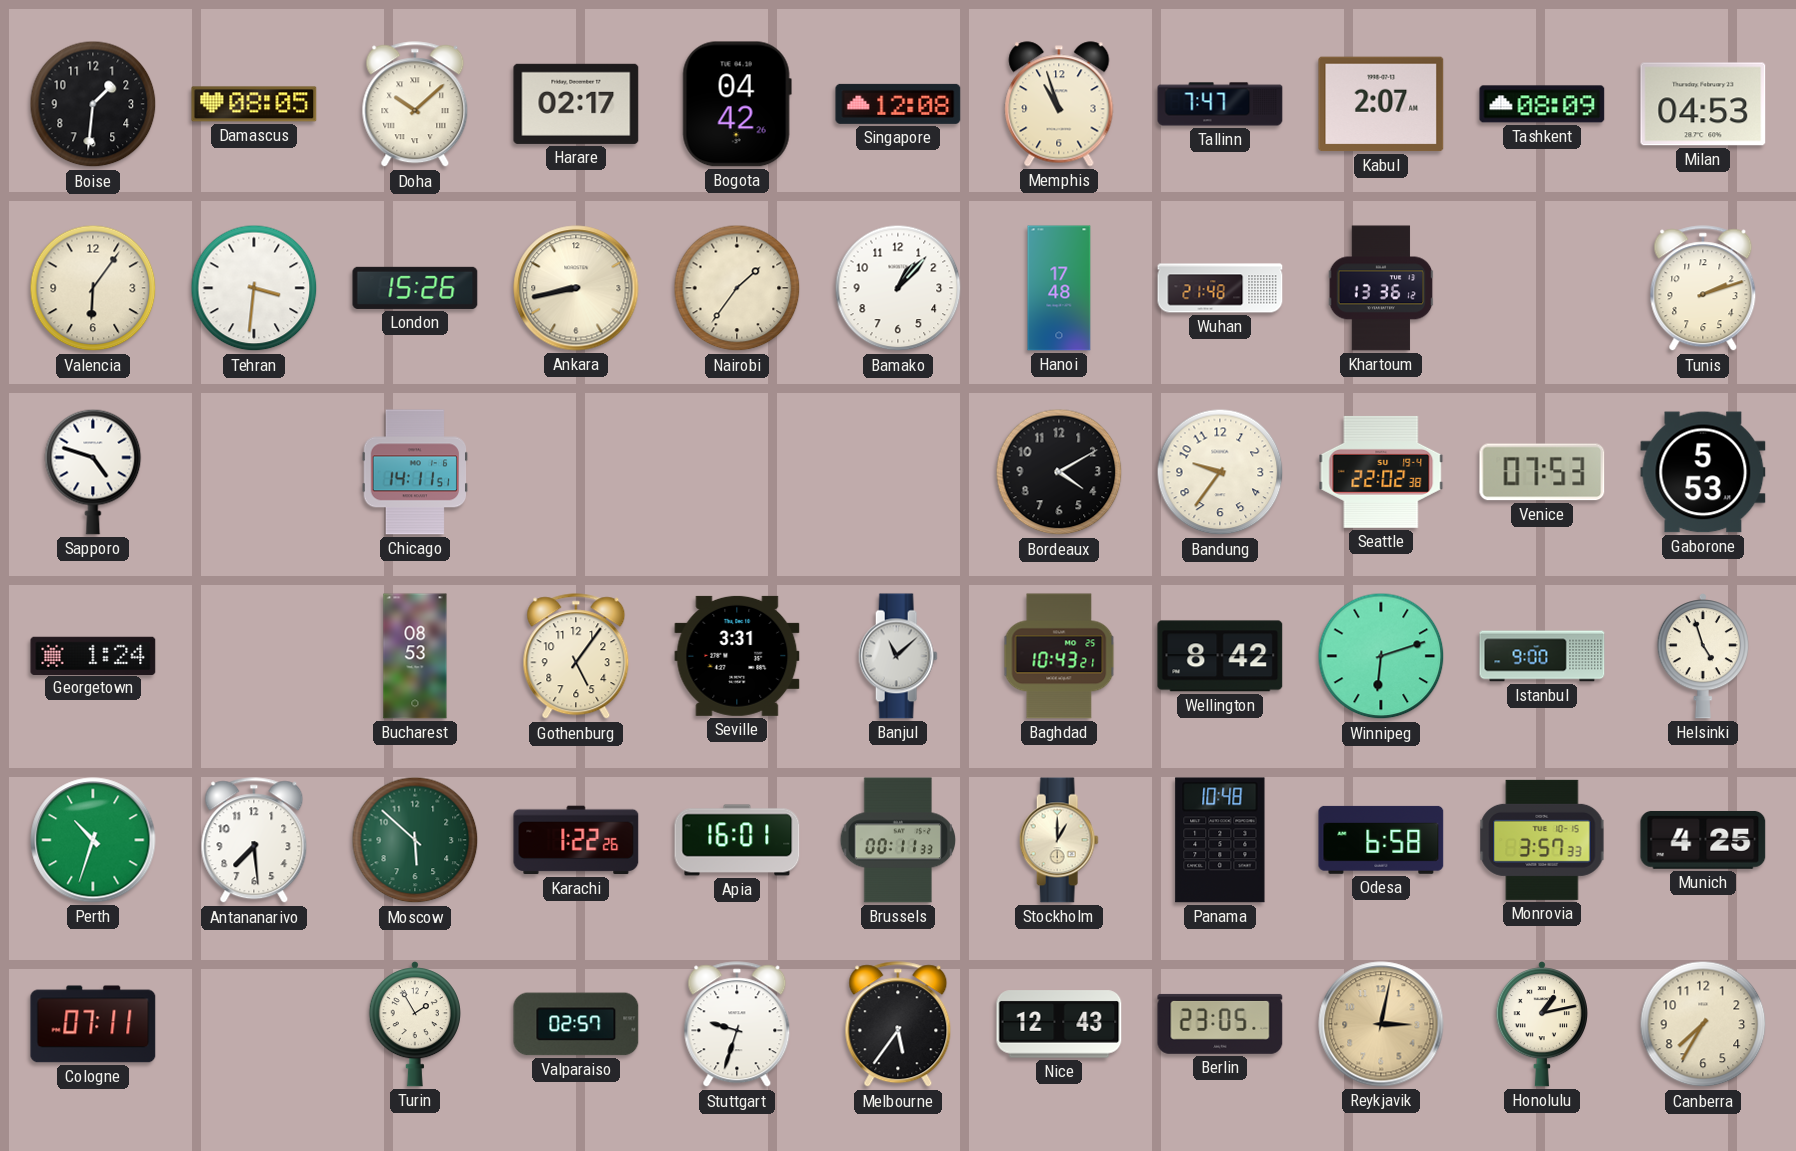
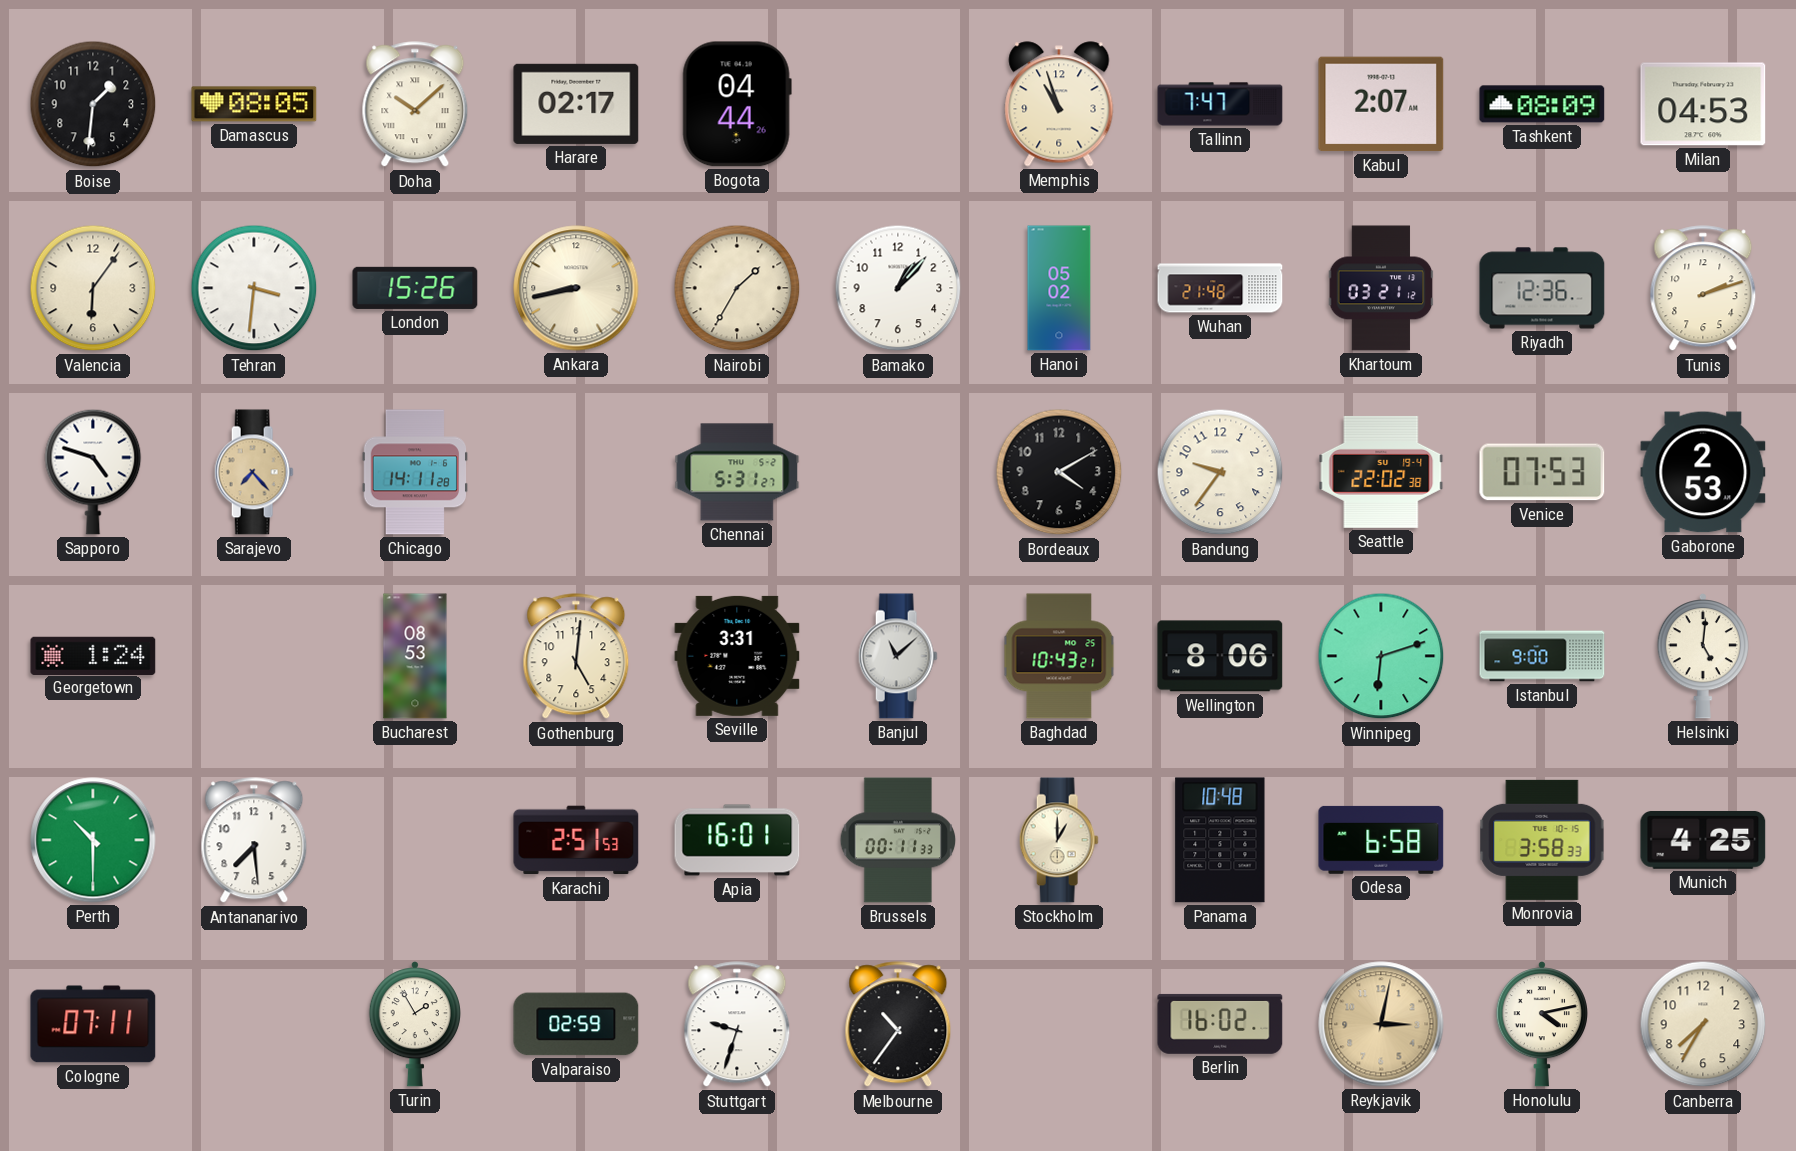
Bogota: 04:42 -> 04:44 (737, 104)
Singapore: 12:08 -> none (898, 104)
Nairobi: 1:36 -> 1:35 (737, 288)
Hanoi: 17:48 -> 05:02 (1059, 288)
Khartoum: 13:36 -> 03:21 (1381, 288)
Riyadh: none -> 12:36 (1542, 288)
Sarajevo: none -> 7:23 (254, 472)
Chicago: 14:11:51 -> 14:11:28 (414, 472)
Chennai: none -> 5:31 (737, 472)
Gaborone: 5:53 -> 2:53 (1703, 472)
Gothenburg: 5:06 -> 5:01 (576, 657)
Wellington: 8:42 -> 8:06 (1220, 656)
Helsinki: 4:57 -> 5:01 (1703, 657)
Perth: 10:33 -> 10:30 (93, 840)
Moscow: 5:52 -> none (415, 840)
Karachi: 1:22 -> 2:51 (576, 840)
Monrovia: 3:57 -> 3:58 (1542, 840)
Valparaiso: 02:57 -> 02:59 (576, 1024)
Melbourne: 5:36 -> 10:36 (898, 1025)
Nice: 12:43 -> none (1059, 1024)
Berlin: 23:05 -> 16:02 (1220, 1024)
Honolulu: 1:13 -> 4:13 (1542, 1025)
